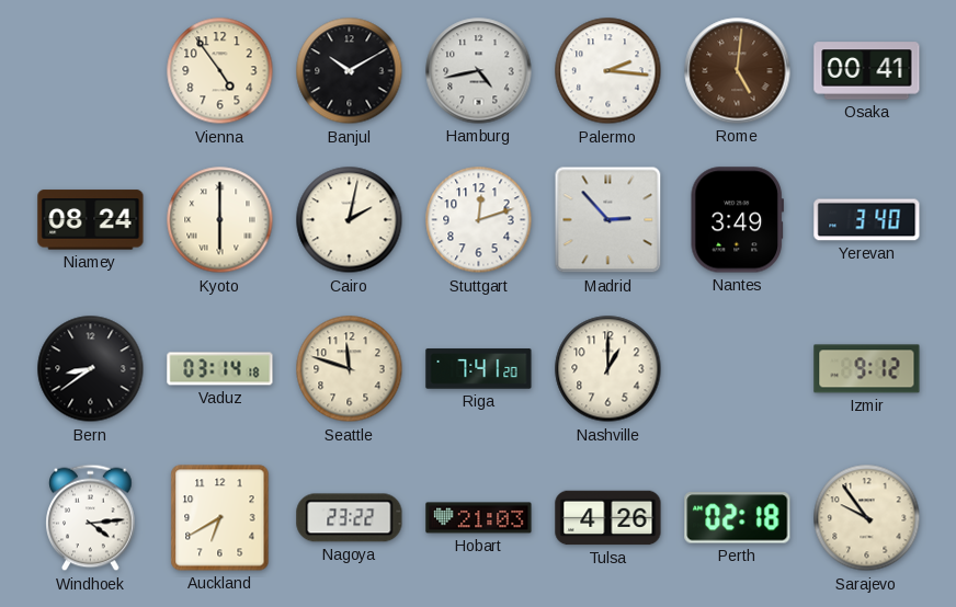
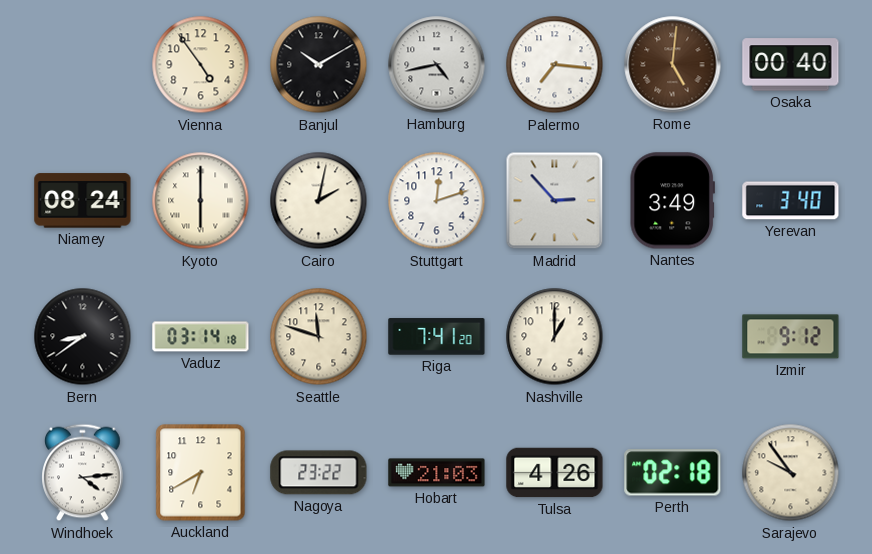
Palermo: 2:16 -> 7:16 (555, 65)
Osaka: 00:41 -> 00:40 (791, 65)
